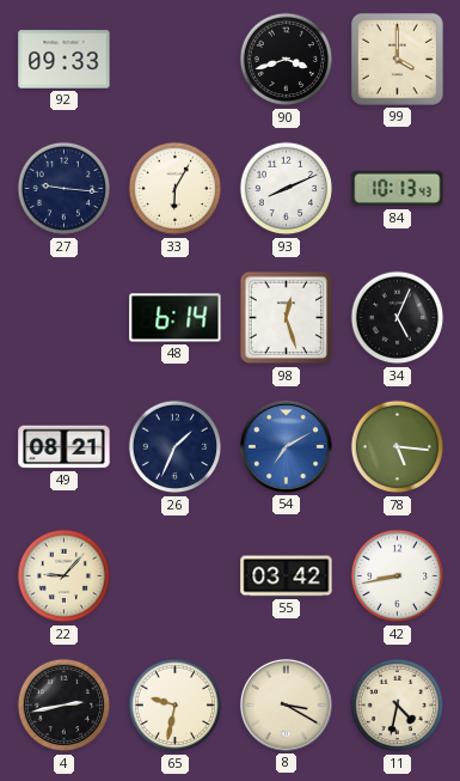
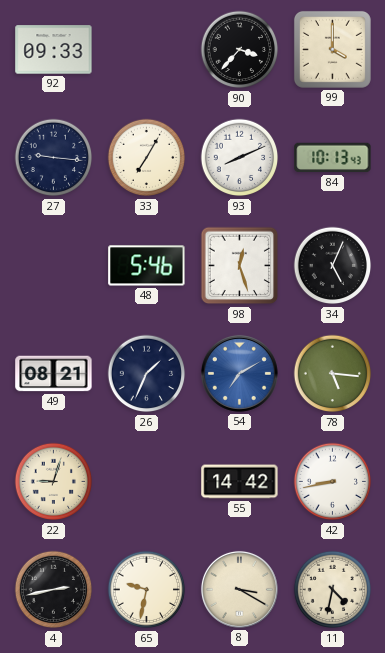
90: 3:42 -> 3:37 (240, 50)
33: 6:05 -> 7:05 (147, 158)
48: 6:14 -> 5:46 (147, 266)
22: 9:07 -> 9:03 (54, 482)
55: 03:42 -> 14:42 (240, 482)
